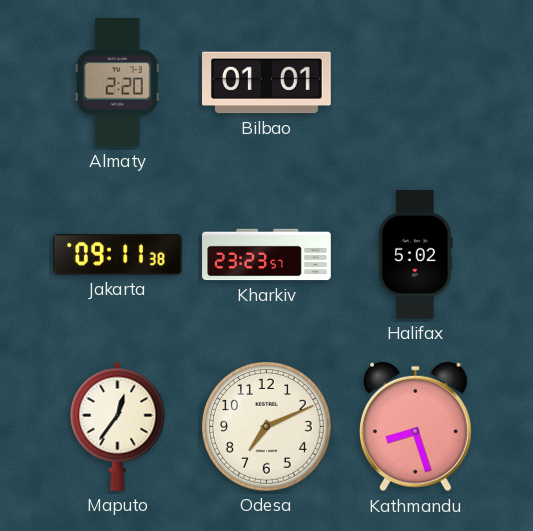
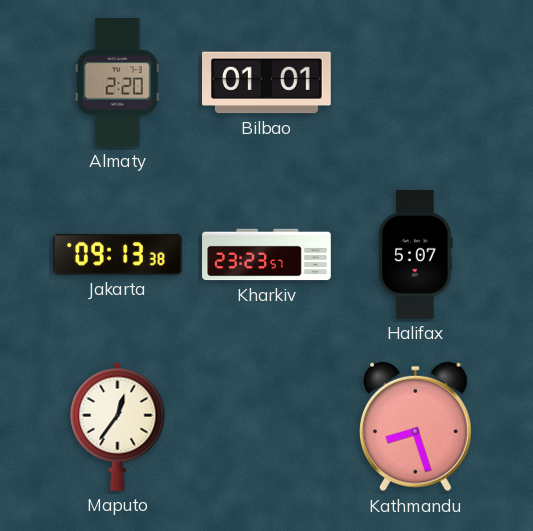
Jakarta: 09:11 -> 09:13 (118, 254)
Halifax: 5:02 -> 5:07 (416, 255)
Odesa: 7:11 -> none (266, 426)
